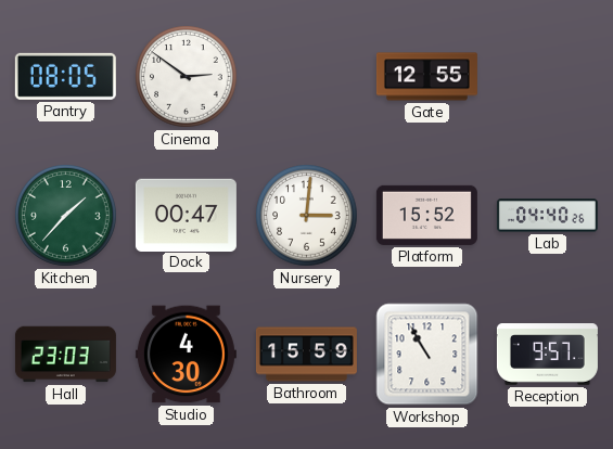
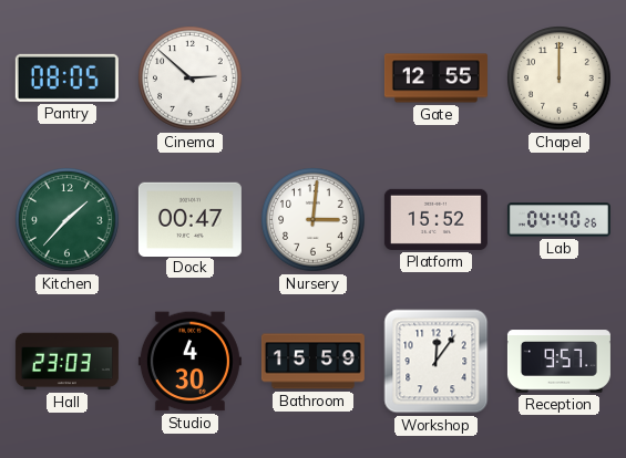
Cinema: 2:51 -> 2:52 (191, 79)
Chapel: none -> 12:00 (560, 79)
Workshop: 10:55 -> 12:06 (437, 362)
